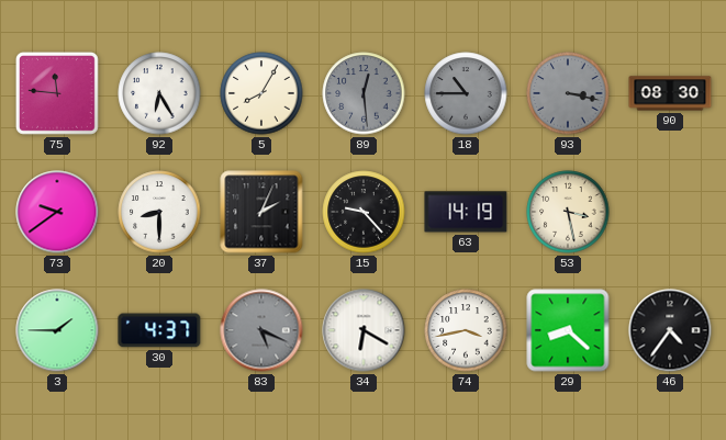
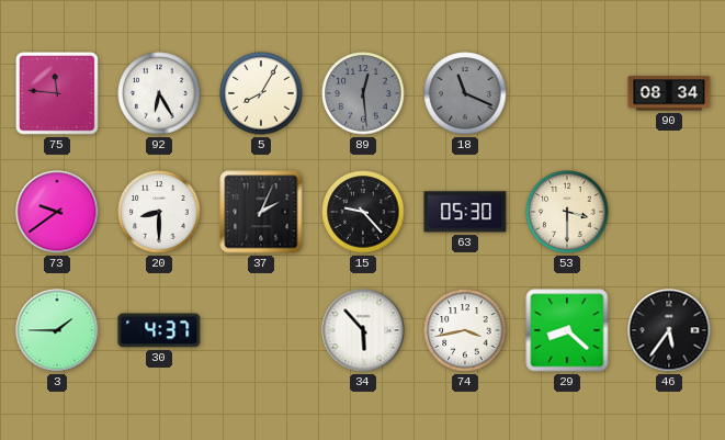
18: 10:45 -> 11:19 (465, 93)
93: 3:17 -> none (568, 93)
90: 08:30 -> 08:34 (669, 93)
63: 14:19 -> 05:30 (465, 212)
53: 3:28 -> 3:30 (567, 212)
83: 5:19 -> none (261, 330)
34: 6:20 -> 5:53 (363, 330)
46: 4:36 -> 5:36 (669, 330)
